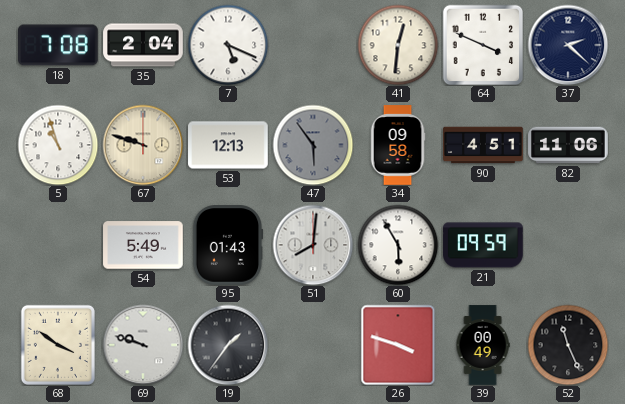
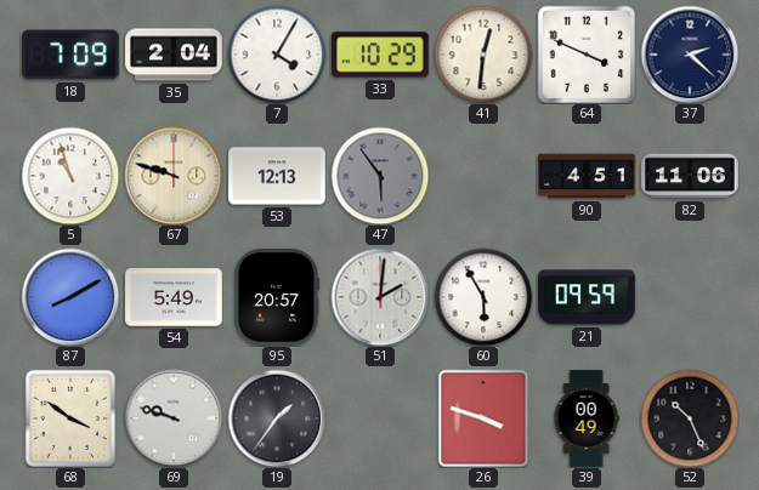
18: 7:08 -> 7:09 (72, 55)
7: 5:19 -> 4:05 (277, 55)
33: none -> 10:29 (381, 55)
34: 09:58 -> none (398, 145)
87: none -> 8:10 (70, 297)
95: 01:43 -> 20:57 (277, 297)
51: 8:01 -> 2:01 (380, 297)
52: 11:26 -> 10:26 (690, 418)
